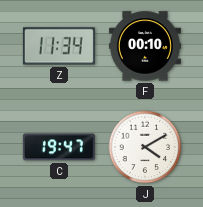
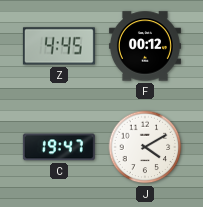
Z: 11:34 -> 4:45 (59, 46)
F: 00:10 -> 00:12 (145, 46)
